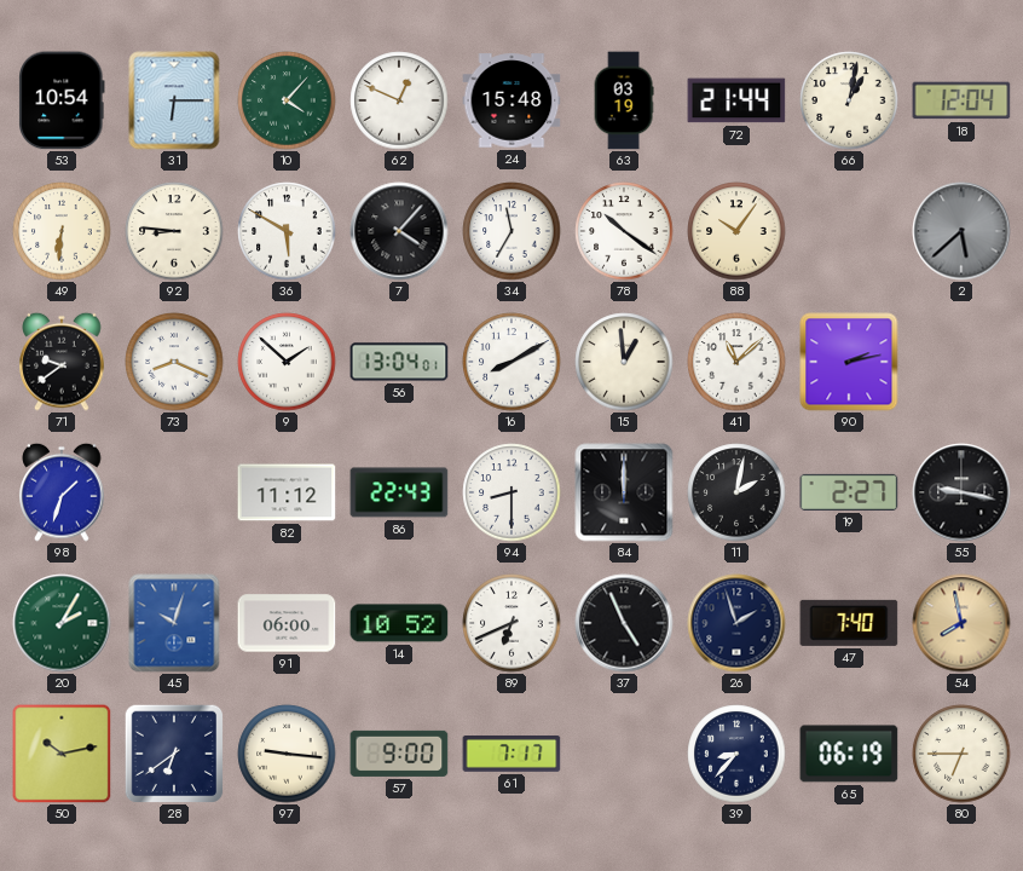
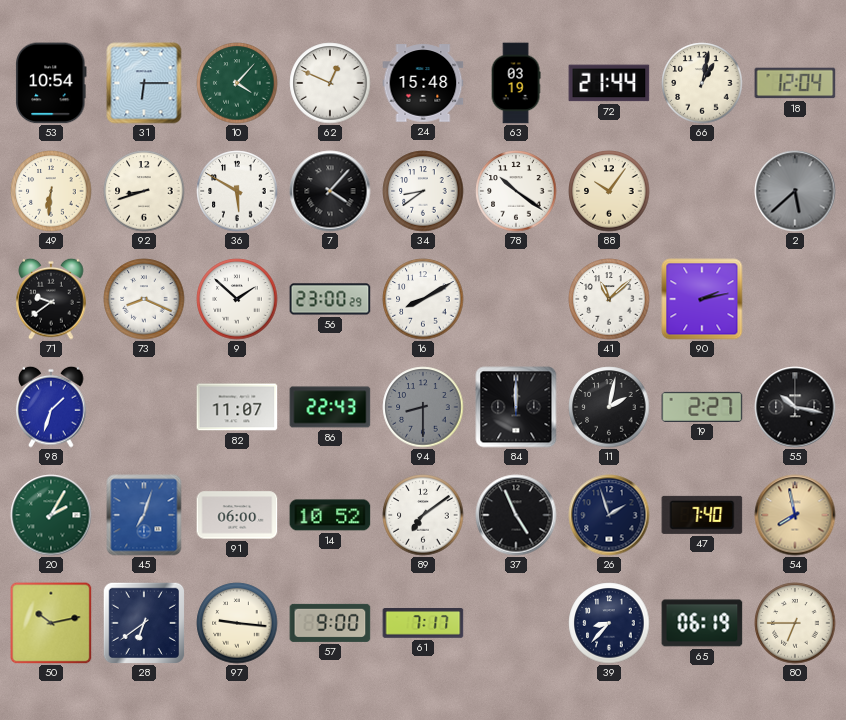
92: 8:46 -> 8:42 (144, 191)
34: 11:35 -> 8:39 (423, 191)
56: 13:04 -> 23:00 (330, 299)
15: 12:59 -> none (624, 362)
82: 11:12 -> 11:07 (237, 407)
94 dial: white -> grey (423, 407)
55: 9:17 -> 10:17 (795, 407)
45: 10:03 -> 7:03 (144, 515)
89: 6:41 -> 7:09 (423, 515)
